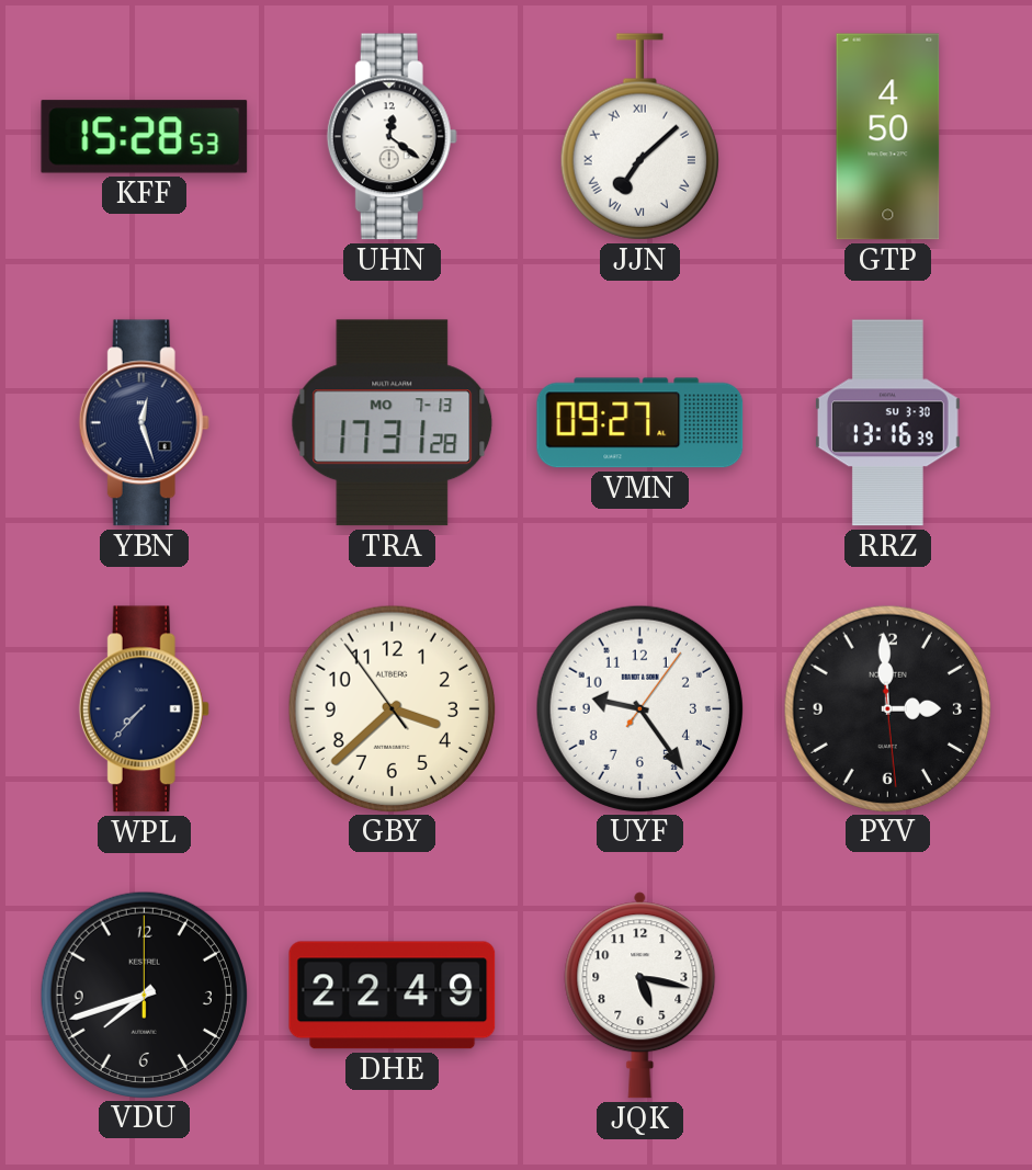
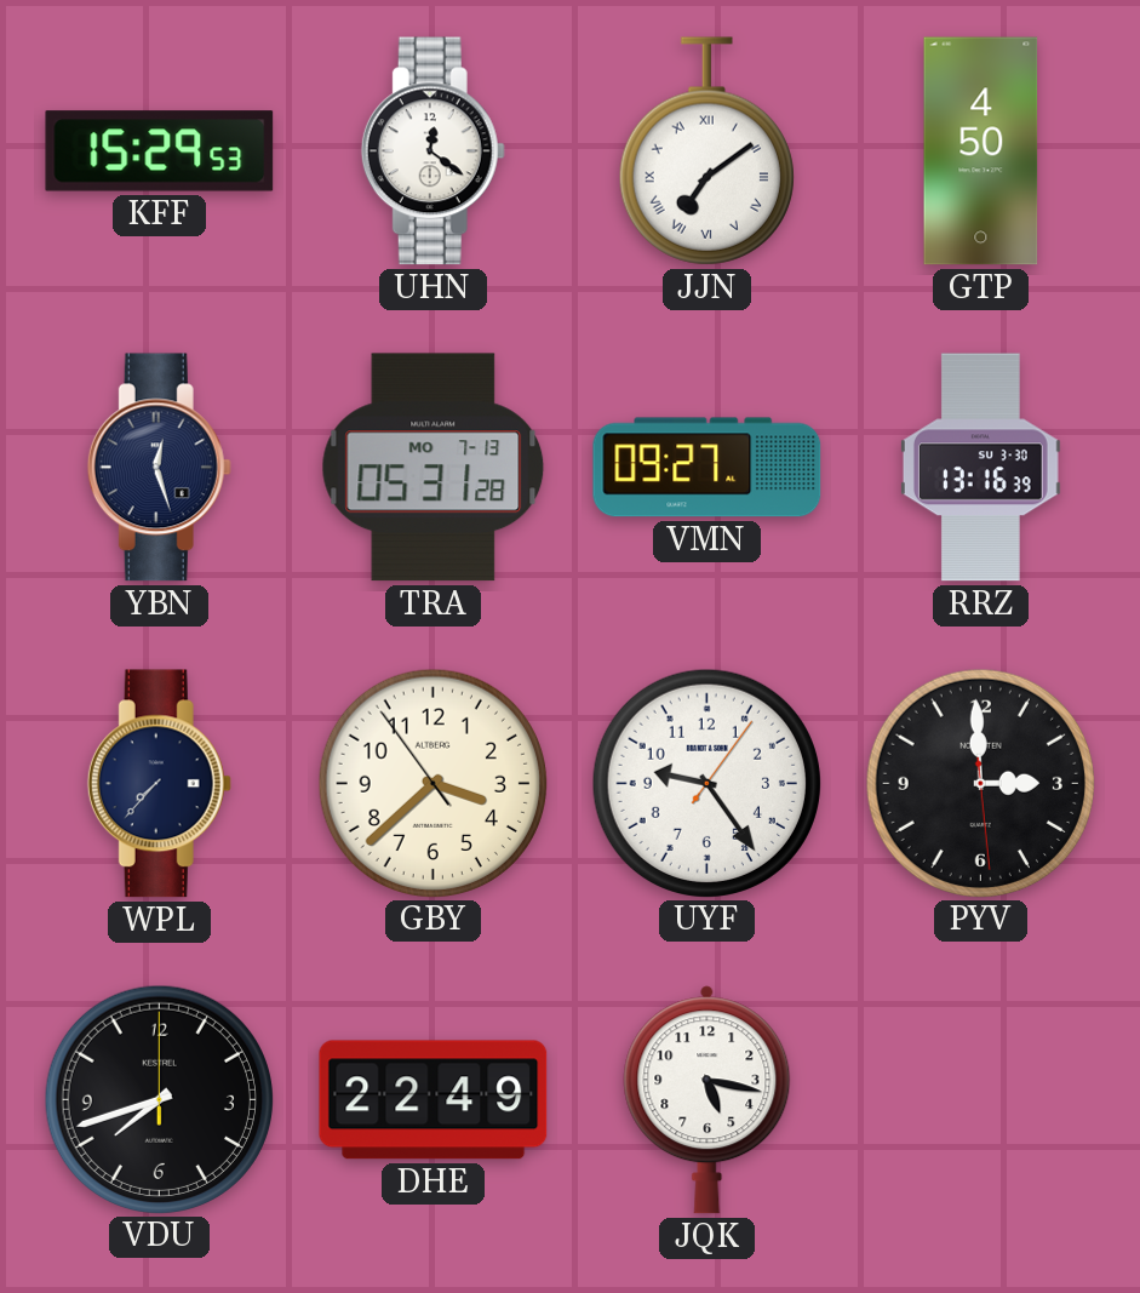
KFF: 15:28 -> 15:29 (160, 151)
JJN: 7:08 -> 7:09 (706, 151)
TRA: 17:31 -> 05:31 (434, 468)
